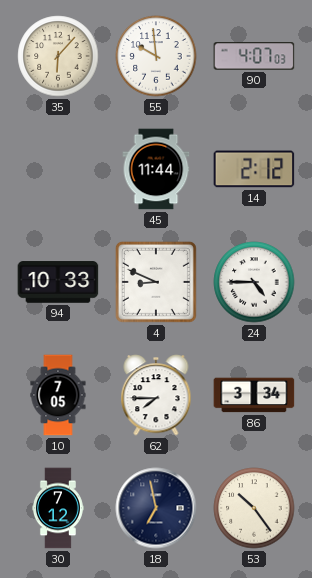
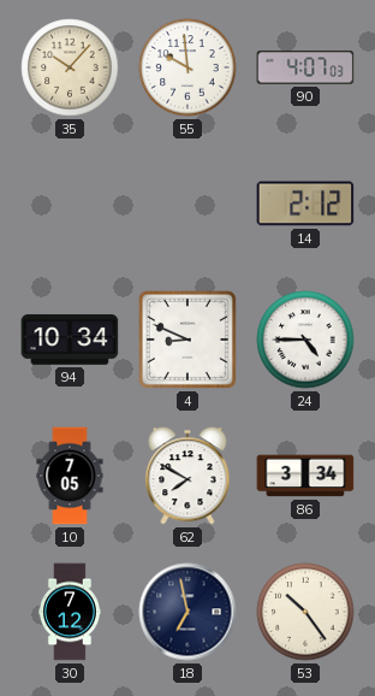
35: 6:07 -> 10:07 (70, 67)
45: 11:44 -> none (156, 169)
94: 10:33 -> 10:34 (70, 340)
62: 7:45 -> 7:50 (187, 476)
